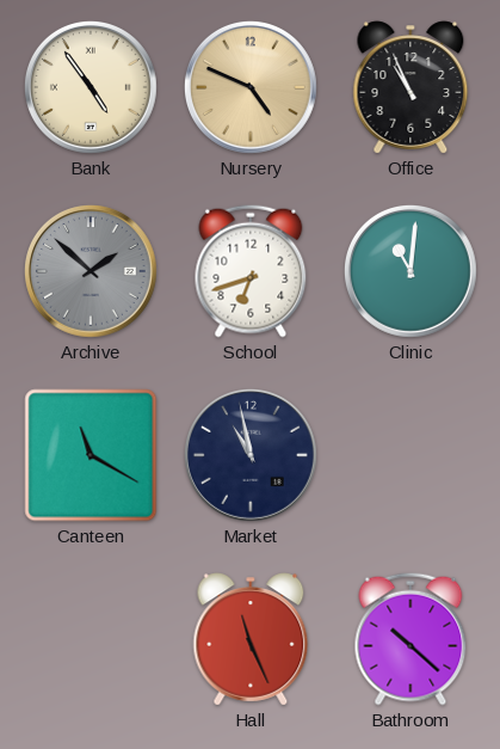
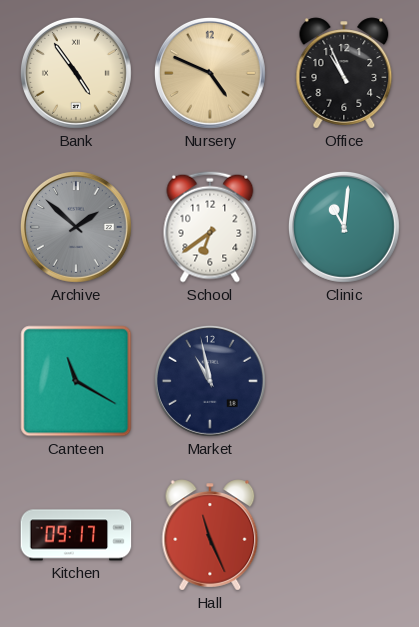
School: 6:42 -> 6:39 (210, 227)
Kitchen: none -> 09:17 (76, 535)
Bathroom: 10:22 -> none (411, 639)
